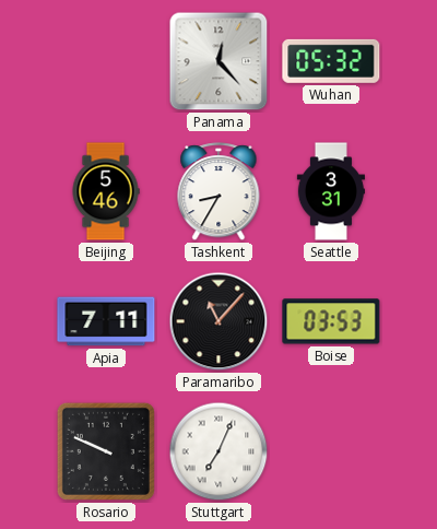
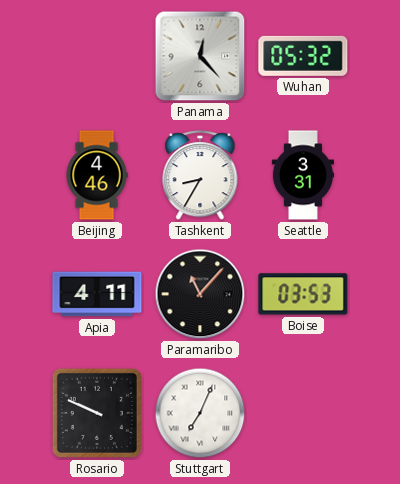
Beijing: 5:46 -> 4:46 (97, 175)
Apia: 7:11 -> 4:11 (97, 294)
